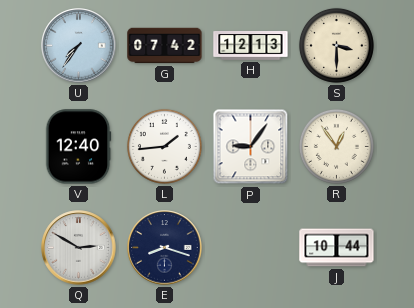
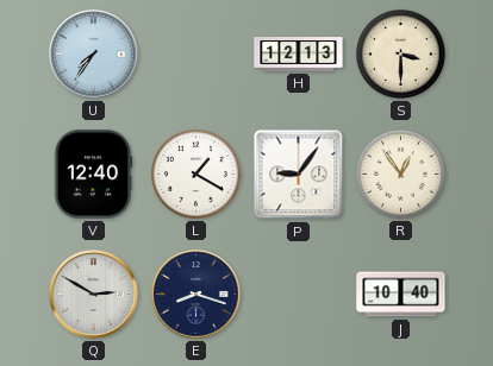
G: 07:42 -> none (165, 46)
L: 1:44 -> 1:20 (195, 173)
J: 10:44 -> 10:40 (401, 295)
